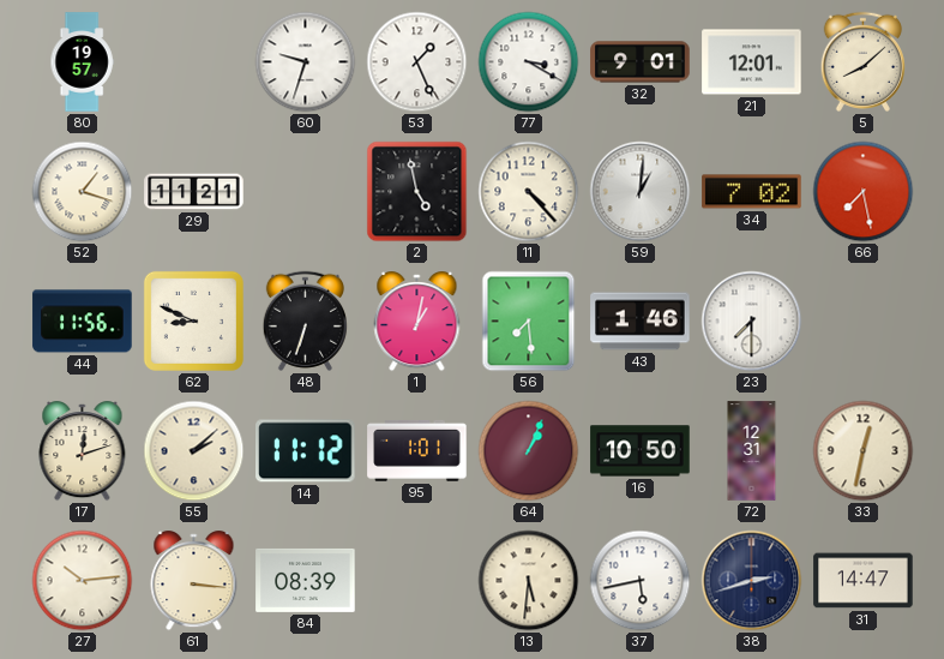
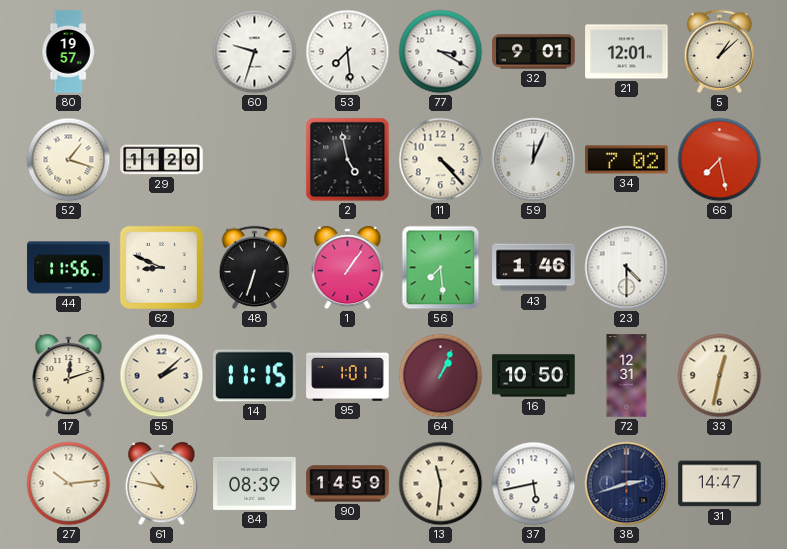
53: 1:26 -> 7:29 (348, 52)
5: 8:08 -> 1:08 (719, 51)
29: 11:21 -> 11:20 (162, 160)
59: 1:01 -> 12:04 (534, 160)
1: 1:02 -> 1:06 (348, 268)
23: 7:30 -> 4:30 (627, 268)
14: 11:12 -> 11:15 (255, 376)
61: 3:16 -> 10:47 (162, 484)
90: none -> 14:59 (348, 484)
13: 5:31 -> 11:31 (441, 484)
